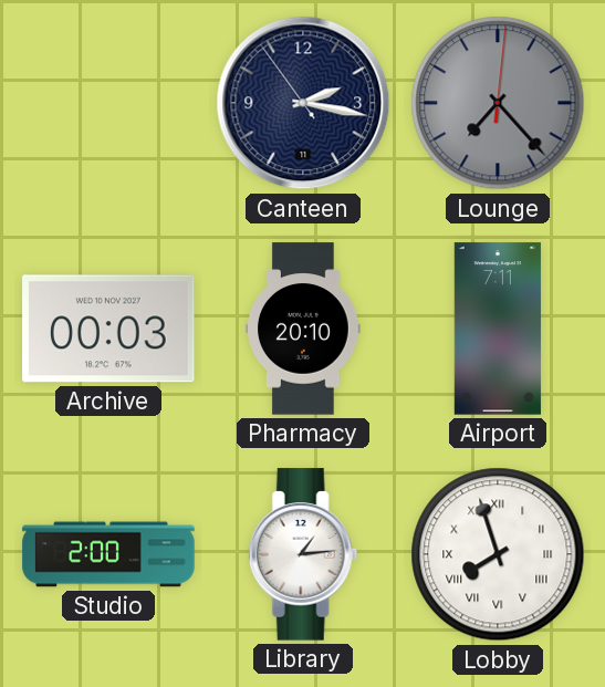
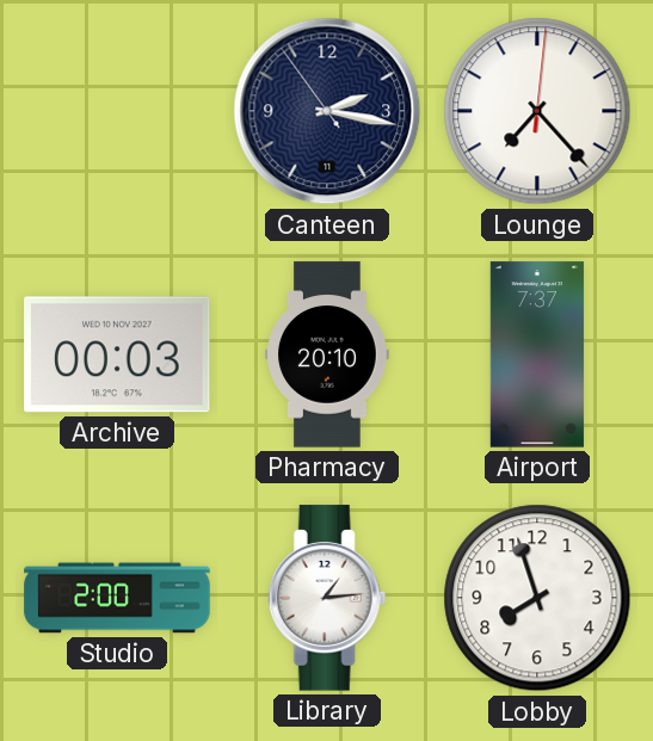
Lounge dial: grey -> white (537, 111)
Airport: 7:11 -> 7:37 (537, 354)
Lobby numerals: Roman -> Arabic (537, 598)
